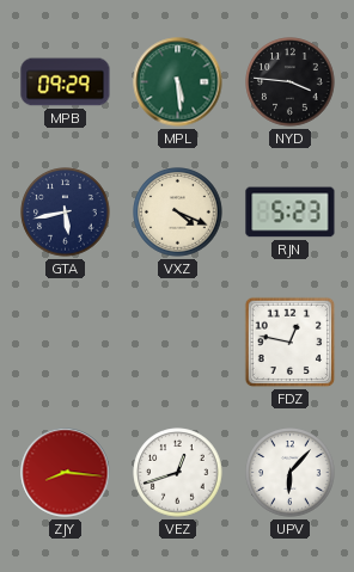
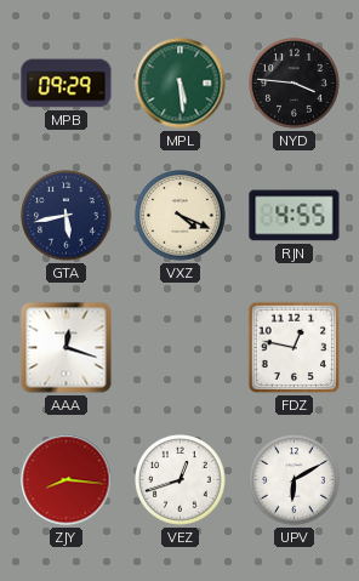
RJN: 5:23 -> 4:55 (295, 216)
AAA: none -> 12:18 (67, 348)
UPV: 6:07 -> 6:10 (295, 480)
